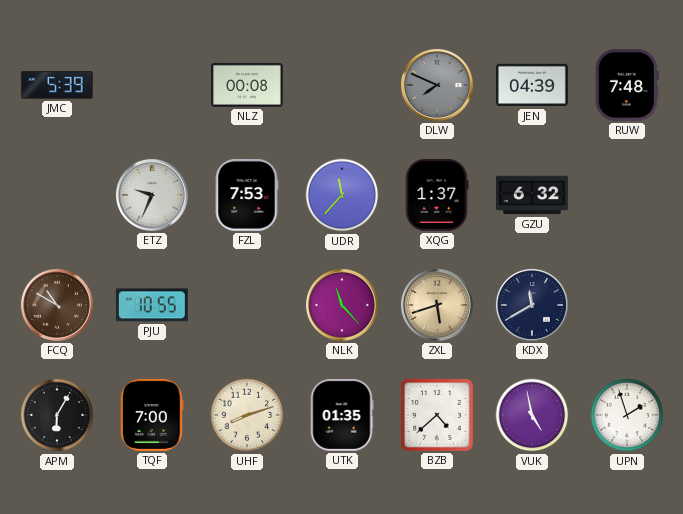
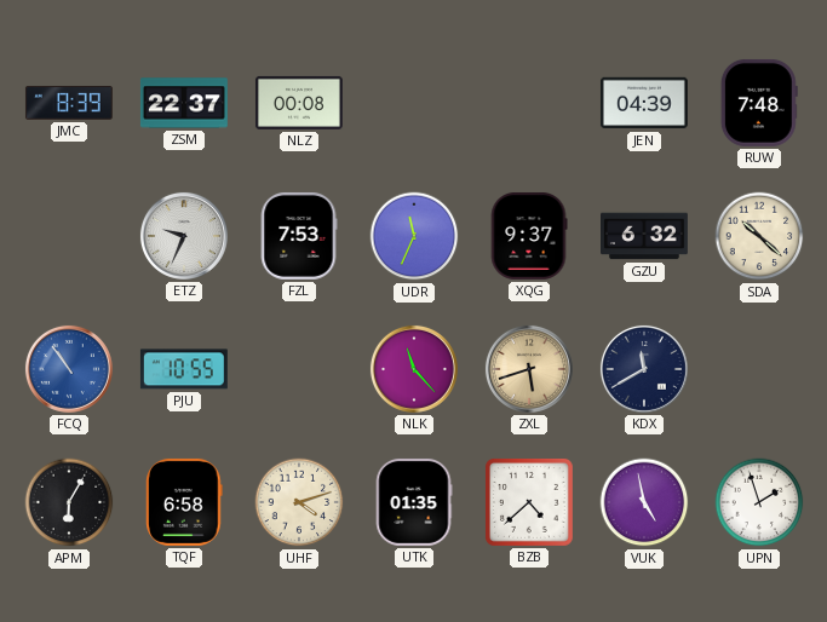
JMC: 5:39 -> 8:39 (69, 103)
ZSM: none -> 22:37 (184, 103)
DLW: 7:49 -> none (437, 85)
UDR: 11:37 -> 11:34 (414, 236)
XQG: 1:37 -> 9:37 (529, 236)
SDA: none -> 10:22 (759, 236)
FCQ: 10:50 -> 10:54 (69, 369)
FCQ dial: brown -> blue (69, 369)
TQF: 7:00 -> 6:58 (185, 502)
UHF: 8:12 -> 4:12 (299, 502)
